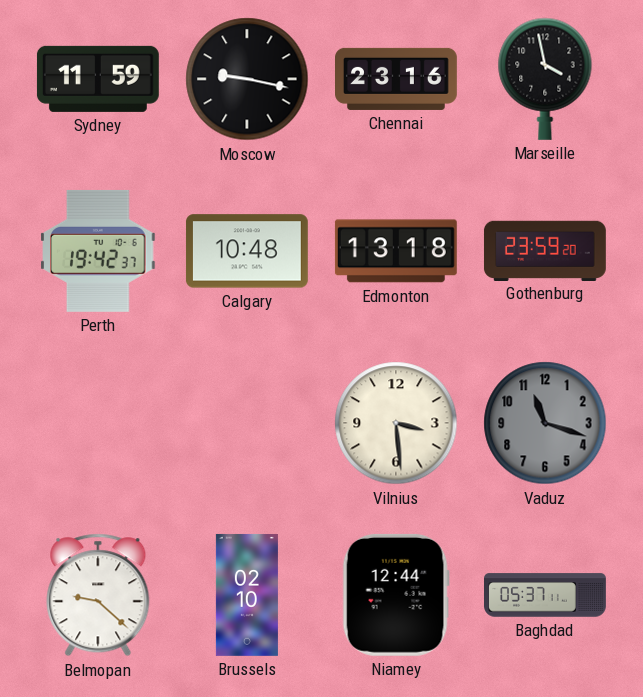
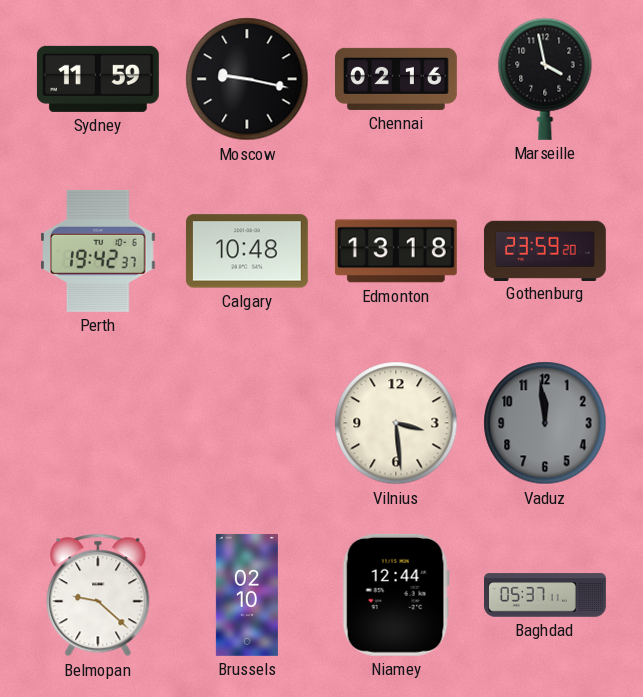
Chennai: 23:16 -> 02:16 (397, 79)
Vaduz: 11:18 -> 11:59 (545, 423)
